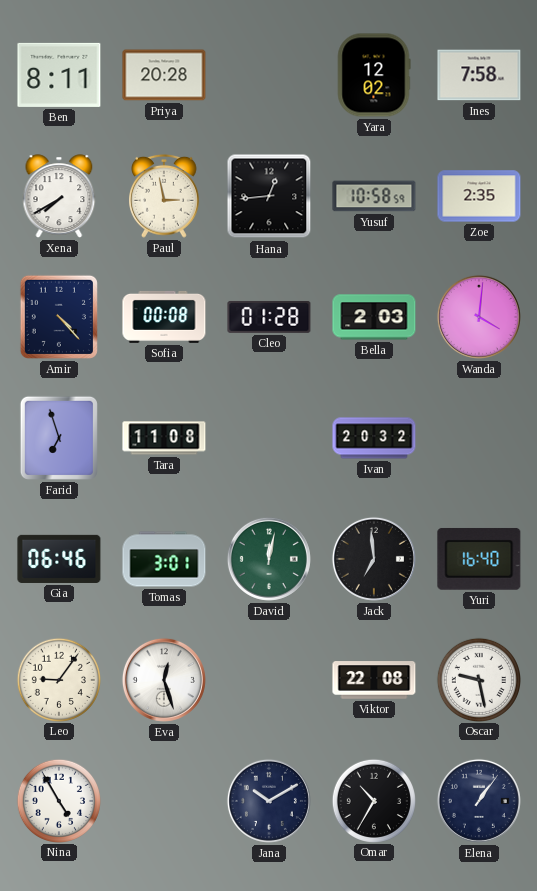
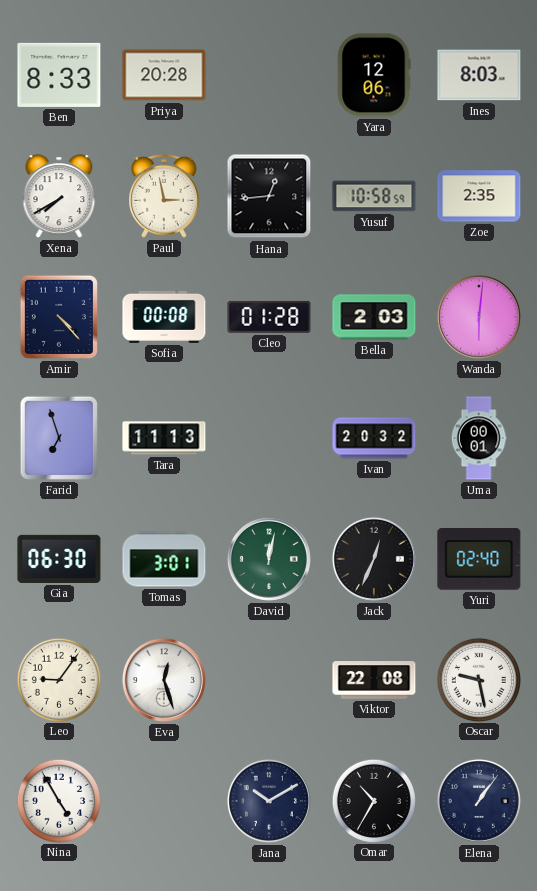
Ben: 8:11 -> 8:33 (59, 75)
Yara: 12:02 -> 12:06 (374, 75)
Ines: 7:58 -> 8:03 (479, 75)
Wanda: 4:01 -> 6:01 (479, 317)
Tara: 11:08 -> 11:13 (164, 438)
Uma: none -> 00:01 (479, 438)
Gia: 06:46 -> 06:30 (59, 559)
Jack: 6:59 -> 12:34 (374, 559)
Yuri: 16:40 -> 02:40 (479, 559)
